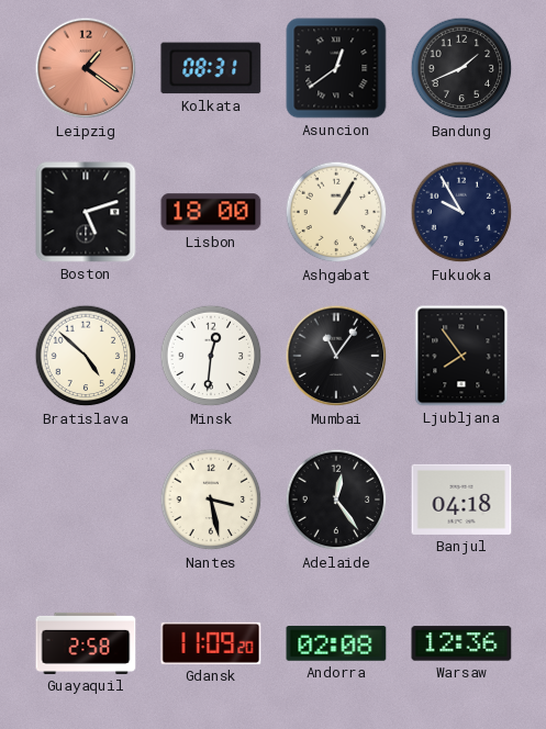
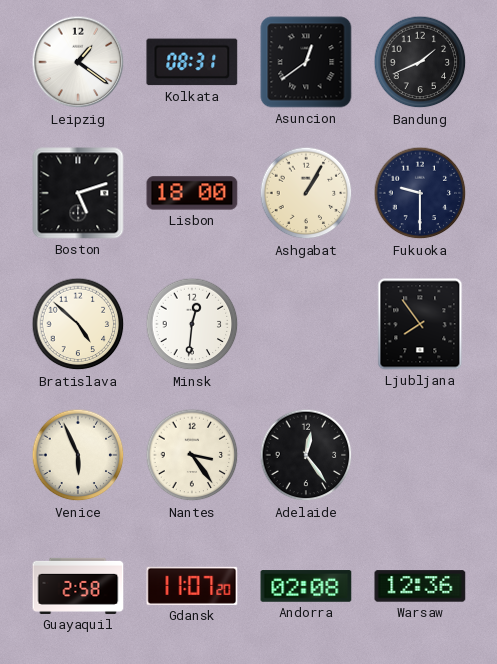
Leipzig dial: salmon -> white (78, 62)
Fukuoka: 9:55 -> 9:30 (420, 193)
Mumbai: 11:06 -> none (336, 356)
Venice: none -> 5:56 (78, 455)
Nantes: 3:28 -> 3:24 (192, 455)
Banjul: 04:18 -> none (461, 500)
Gdansk: 11:09 -> 11:07 (192, 586)
